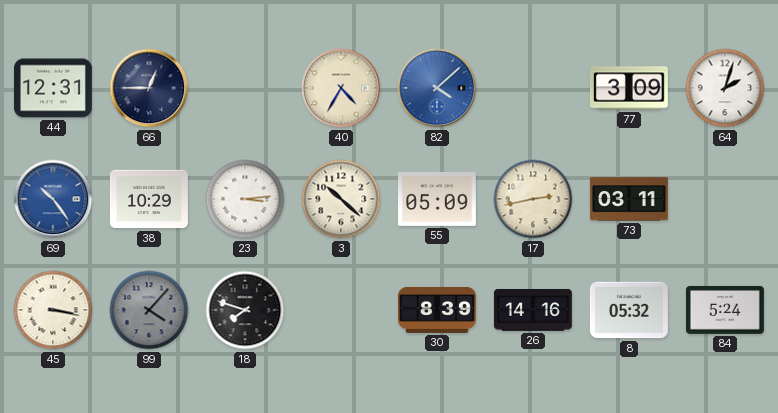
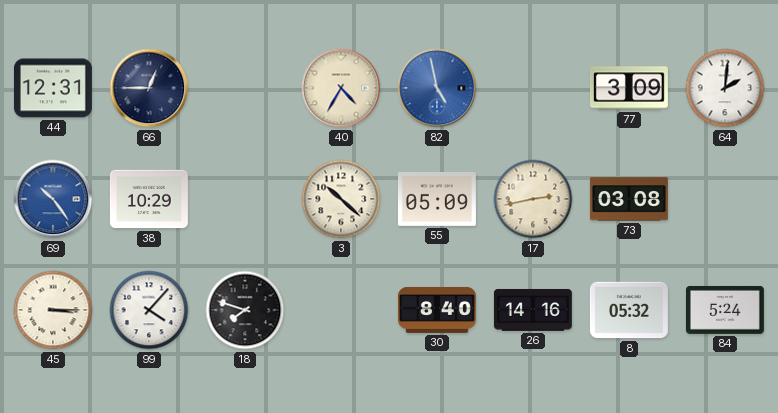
82: 4:08 -> 4:58 (437, 88)
64: 2:03 -> 2:01 (725, 88)
23: 3:14 -> none (245, 199)
73: 03:11 -> 03:08 (629, 199)
45: 3:17 -> 3:15 (53, 310)
99 dial: grey -> white (149, 310)
30: 8:39 -> 8:40 (437, 310)
